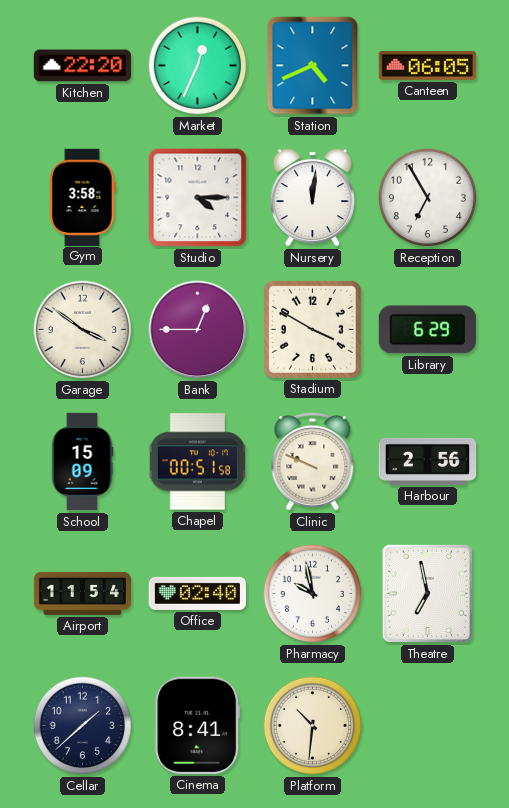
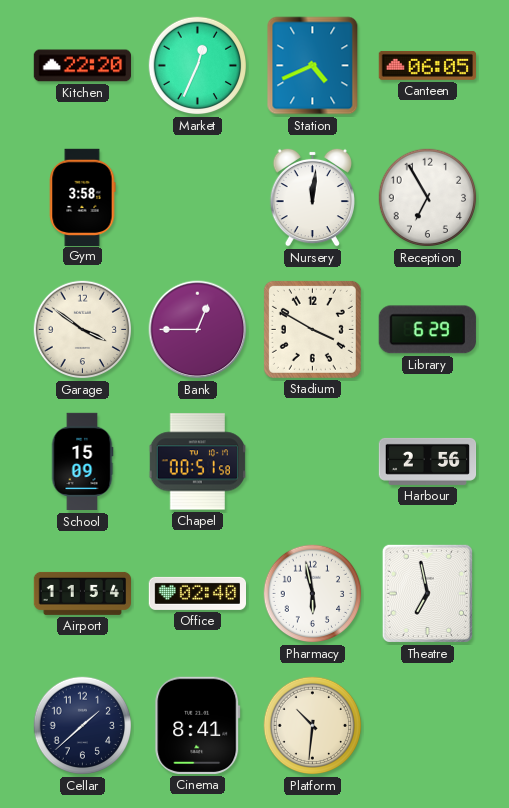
Studio: 4:15 -> none (198, 198)
Clinic: 9:49 -> none (313, 462)
Pharmacy: 9:58 -> 5:58 (313, 594)
